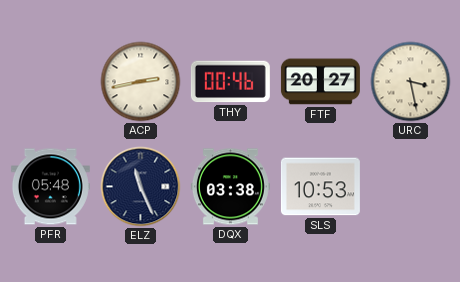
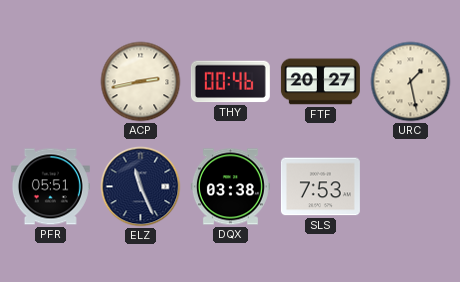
URC: 3:28 -> 1:28 (411, 82)
PFR: 05:48 -> 05:51 (50, 187)
SLS: 10:53 -> 7:53 (320, 187)
